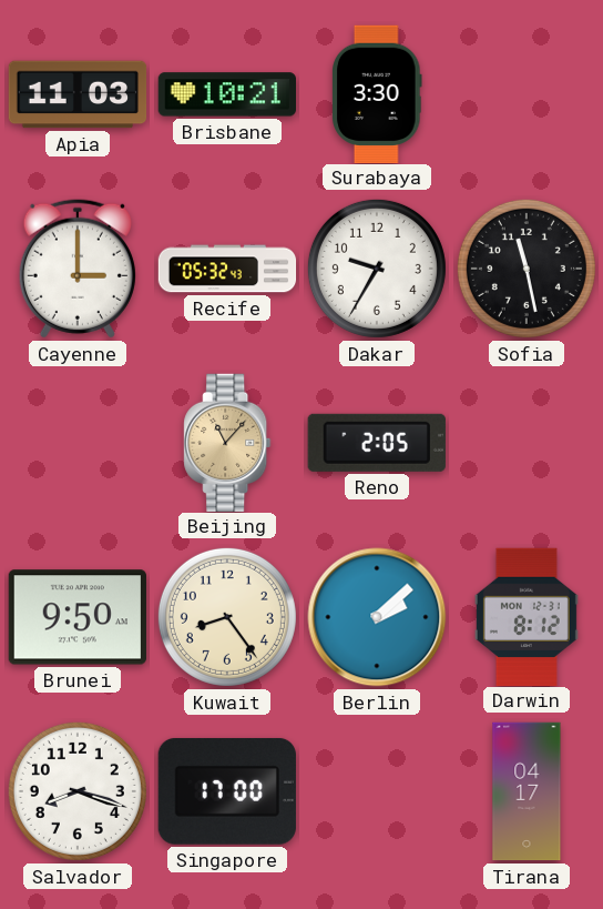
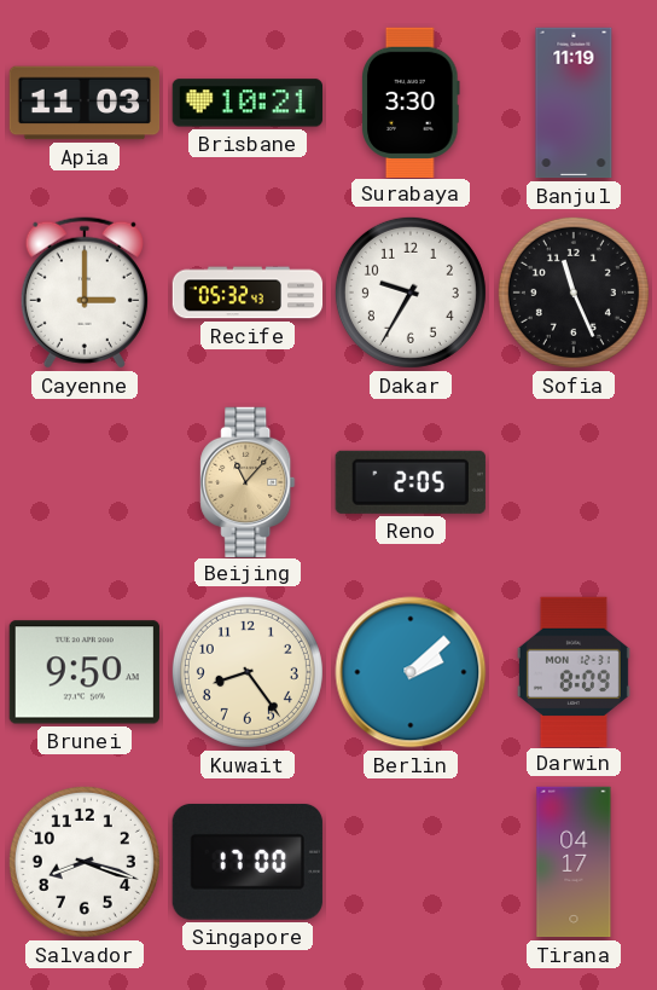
Banjul: none -> 11:19 (574, 103)
Sofia: 11:28 -> 11:26 (574, 293)
Darwin: 8:12 -> 8:09 (574, 671)
